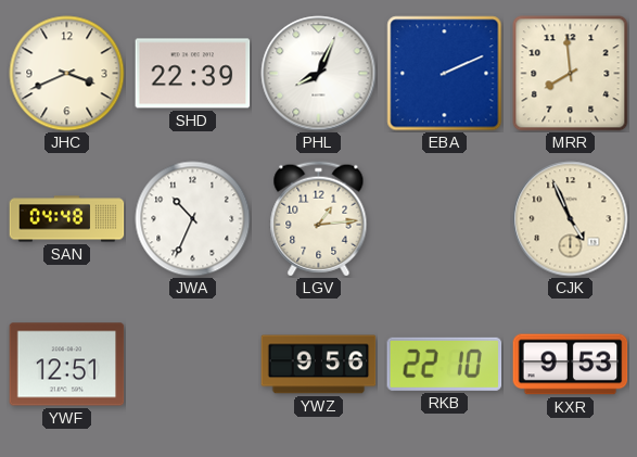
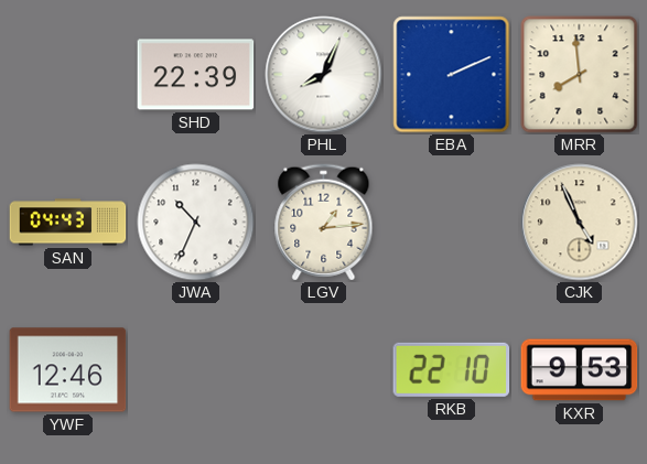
JHC: 3:41 -> none (67, 74)
SAN: 04:48 -> 04:43 (68, 223)
YWF: 12:51 -> 12:46 (68, 370)
YWZ: 9:56 -> none (319, 365)
